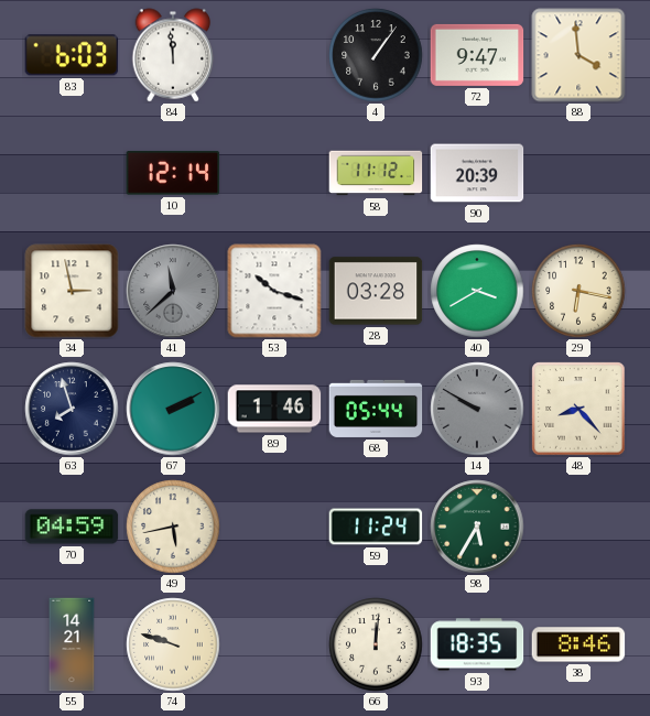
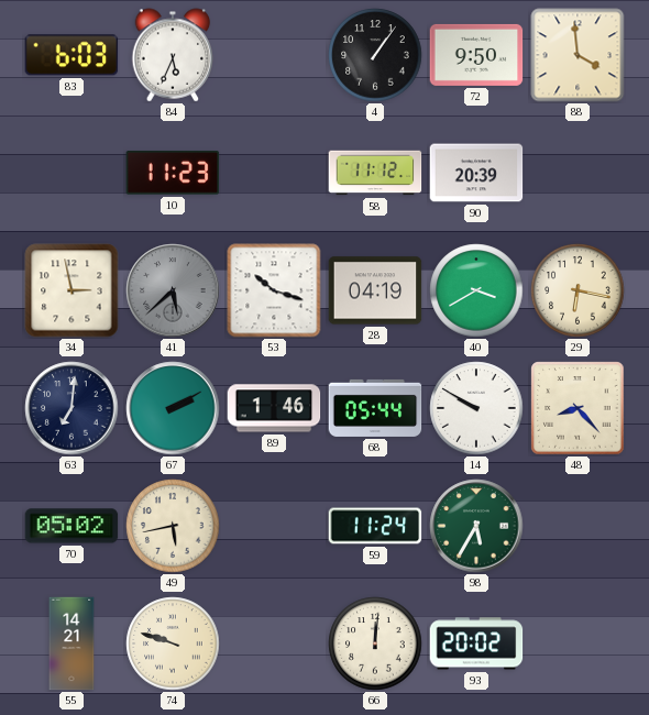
84: 11:59 -> 5:34 (173, 55)
72: 9:47 -> 9:50 (476, 55)
10: 12:14 -> 11:23 (173, 173)
41: 11:38 -> 5:38 (173, 290)
28: 03:28 -> 04:19 (375, 290)
63: 7:57 -> 7:01 (71, 408)
14 dial: grey -> white (476, 408)
70: 04:59 -> 05:02 (71, 526)
93: 18:35 -> 20:02 (476, 643)
38: 8:46 -> none (578, 644)
